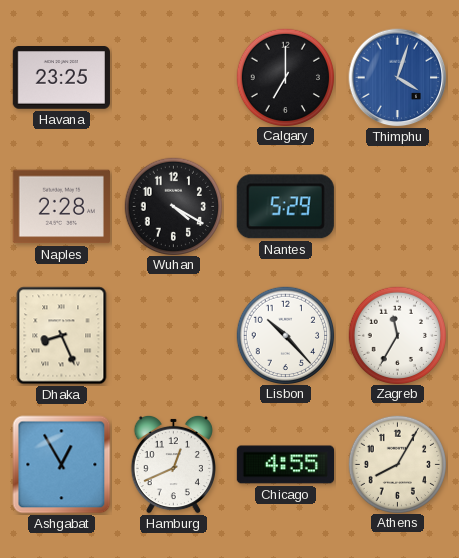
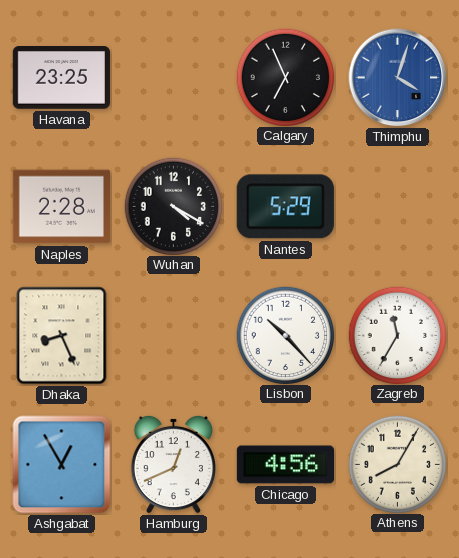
Calgary: 7:00 -> 6:56 (285, 77)
Chicago: 4:55 -> 4:56 (285, 465)
